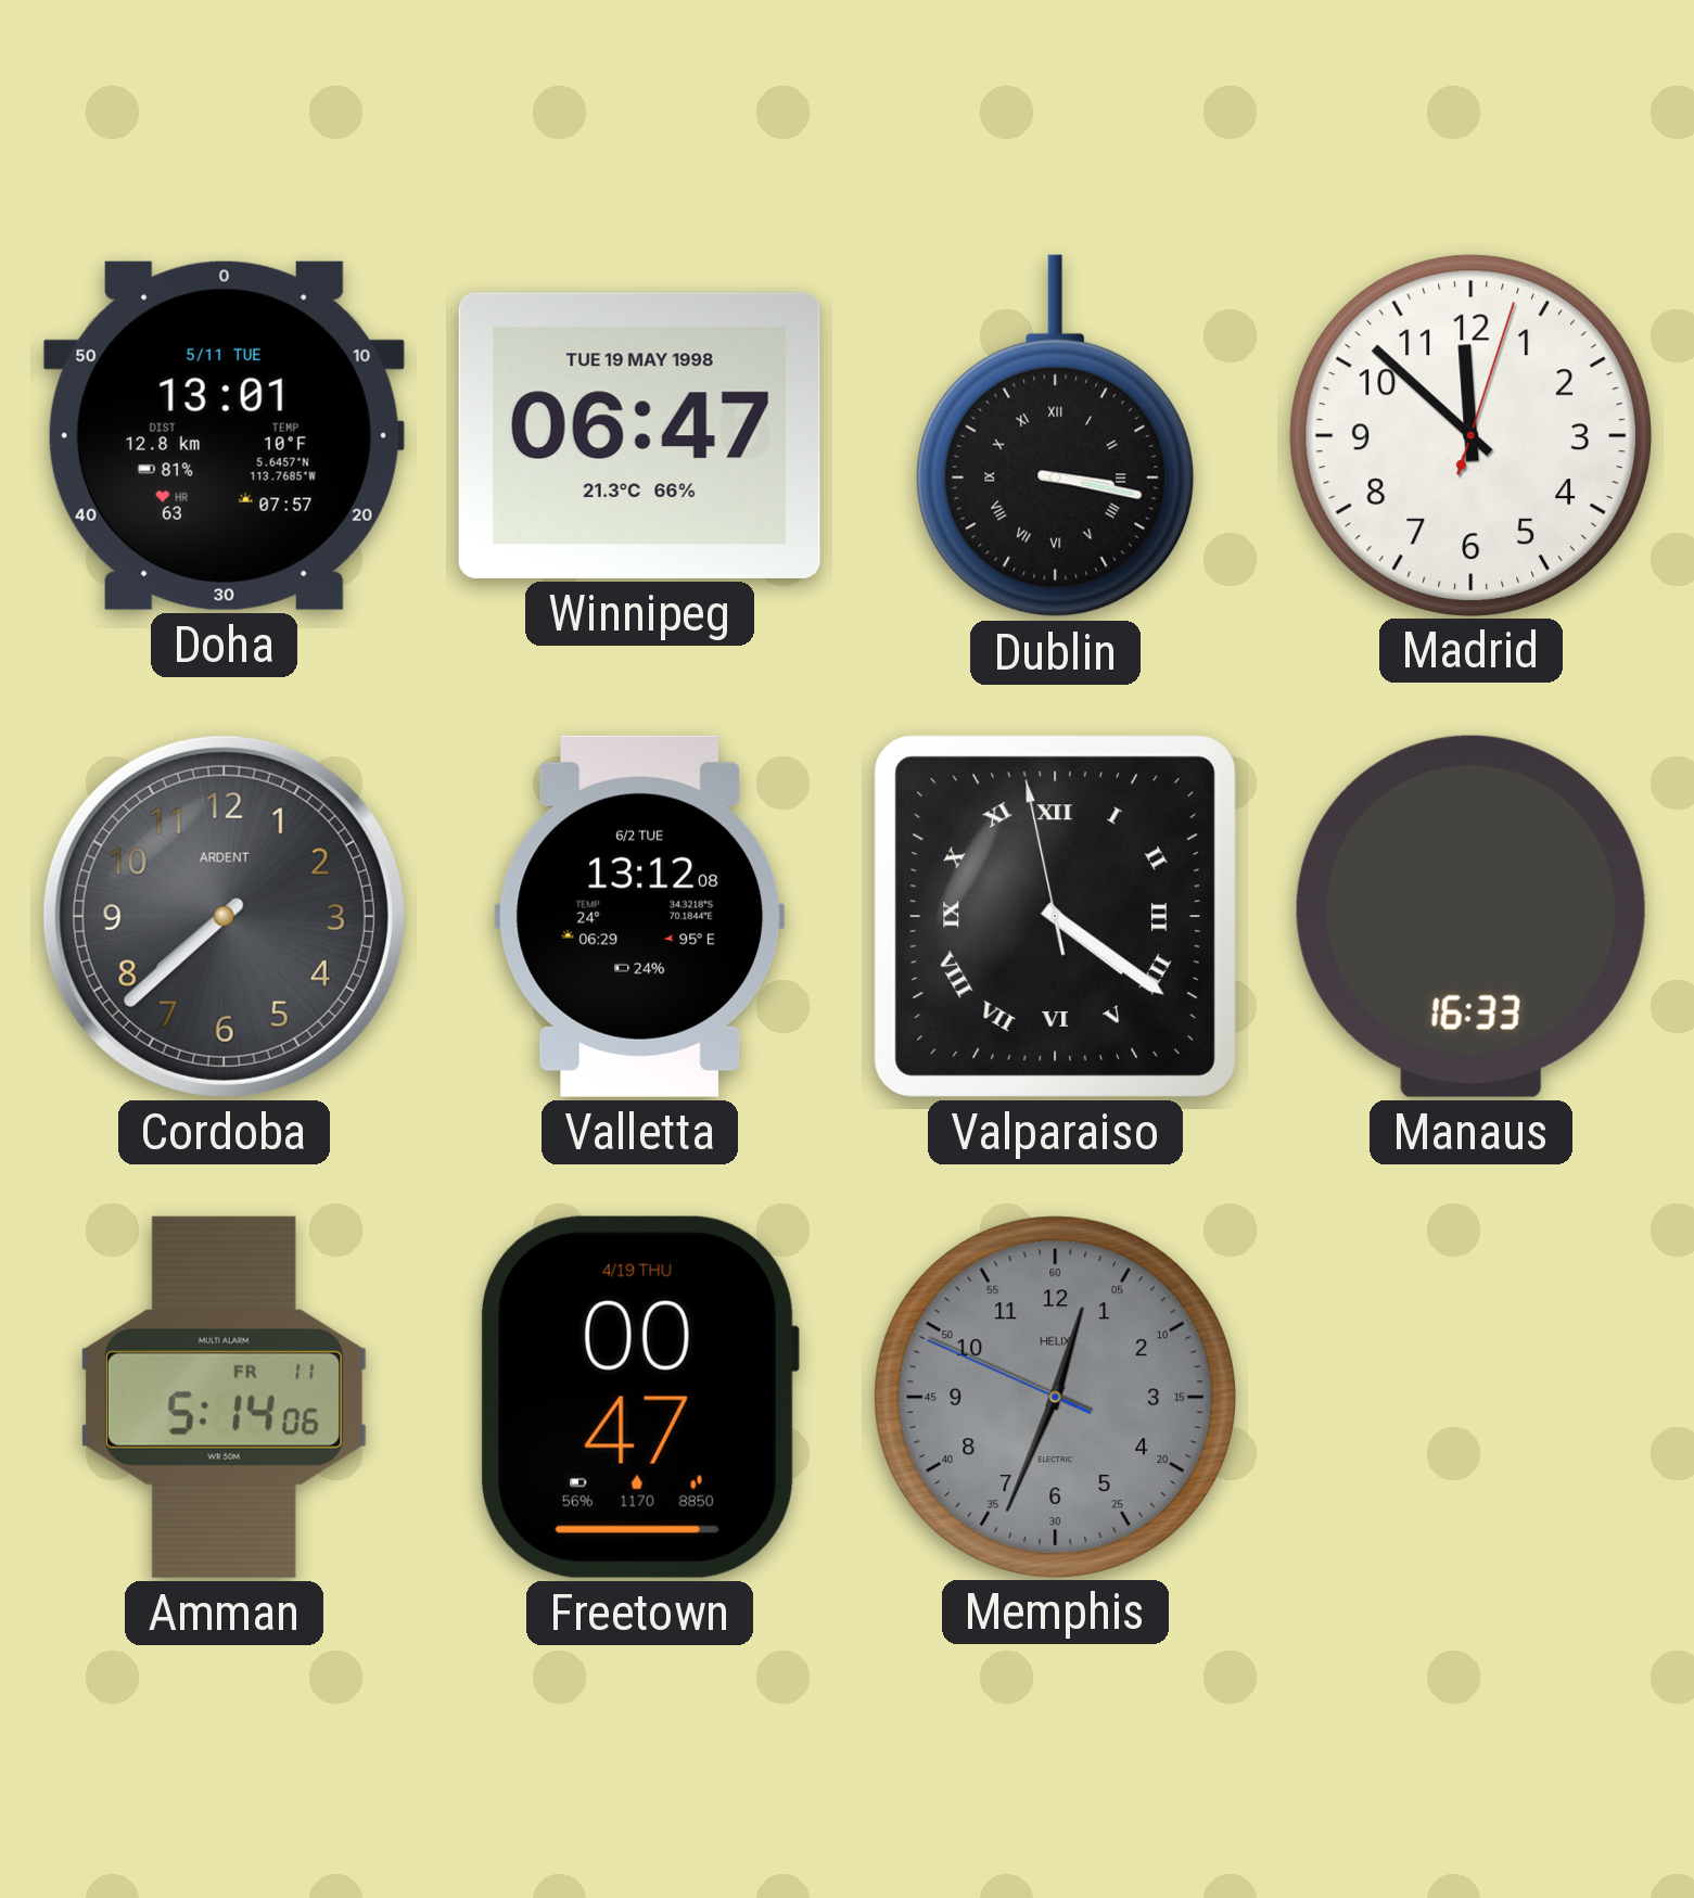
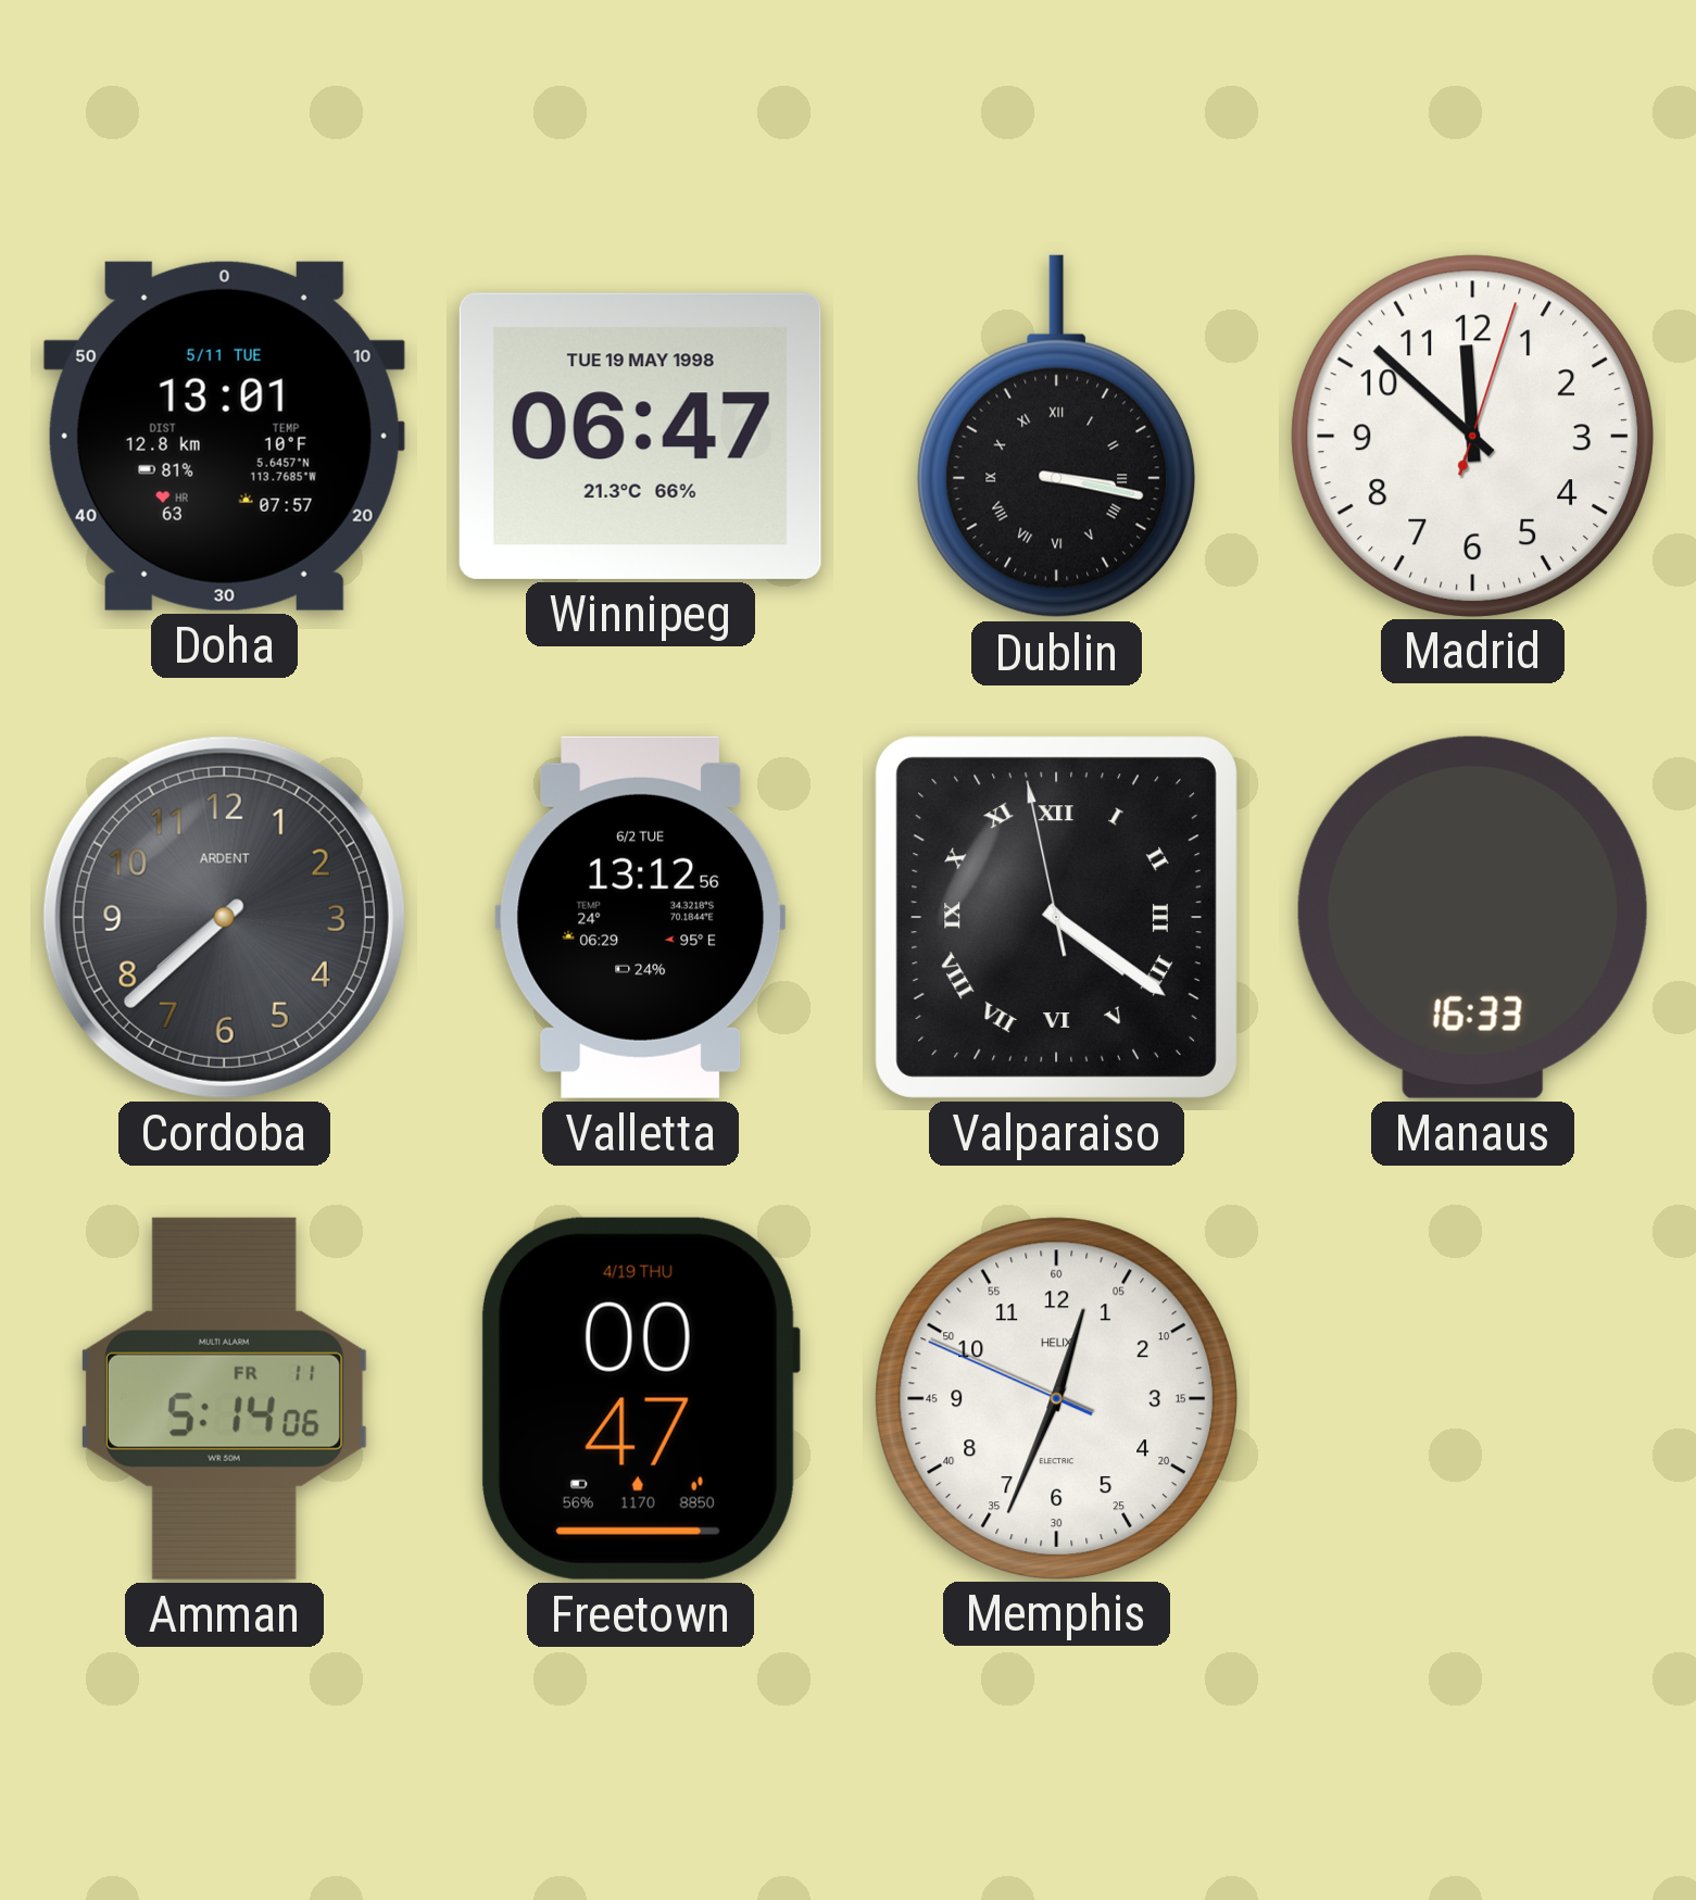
Valletta: 13:12:08 -> 13:12:56 (641, 917)
Memphis dial: grey -> white (1056, 1398)
